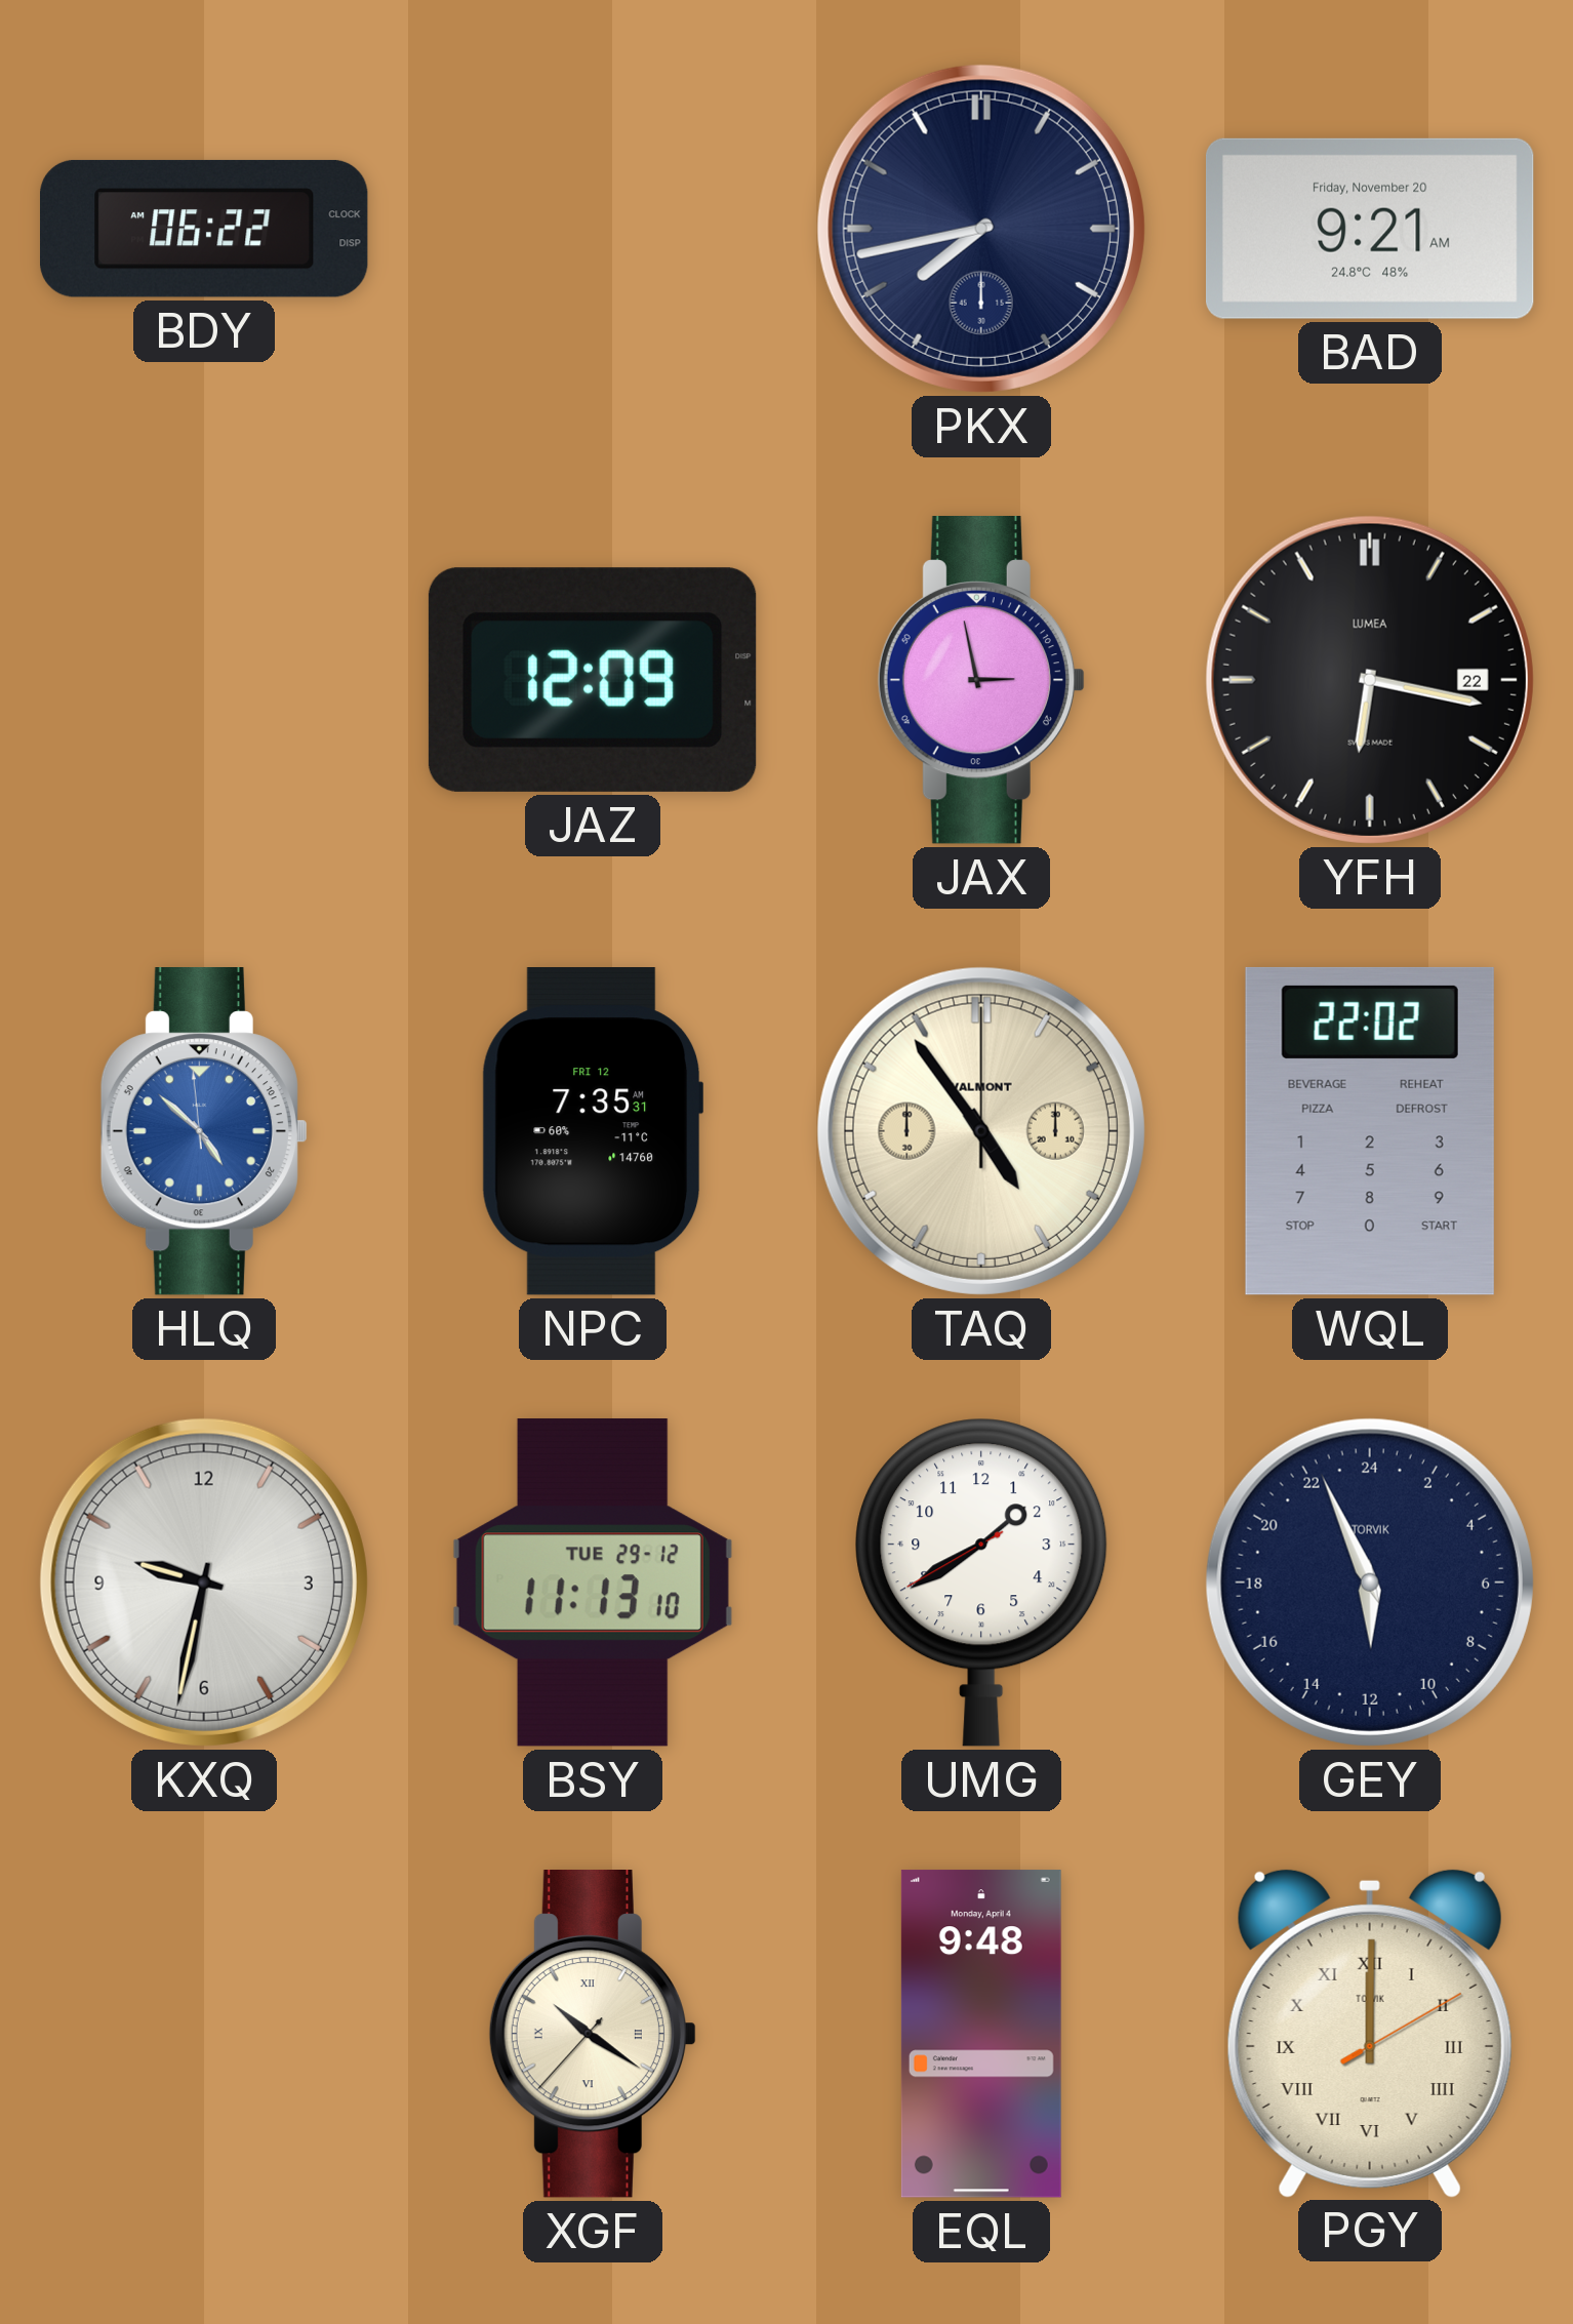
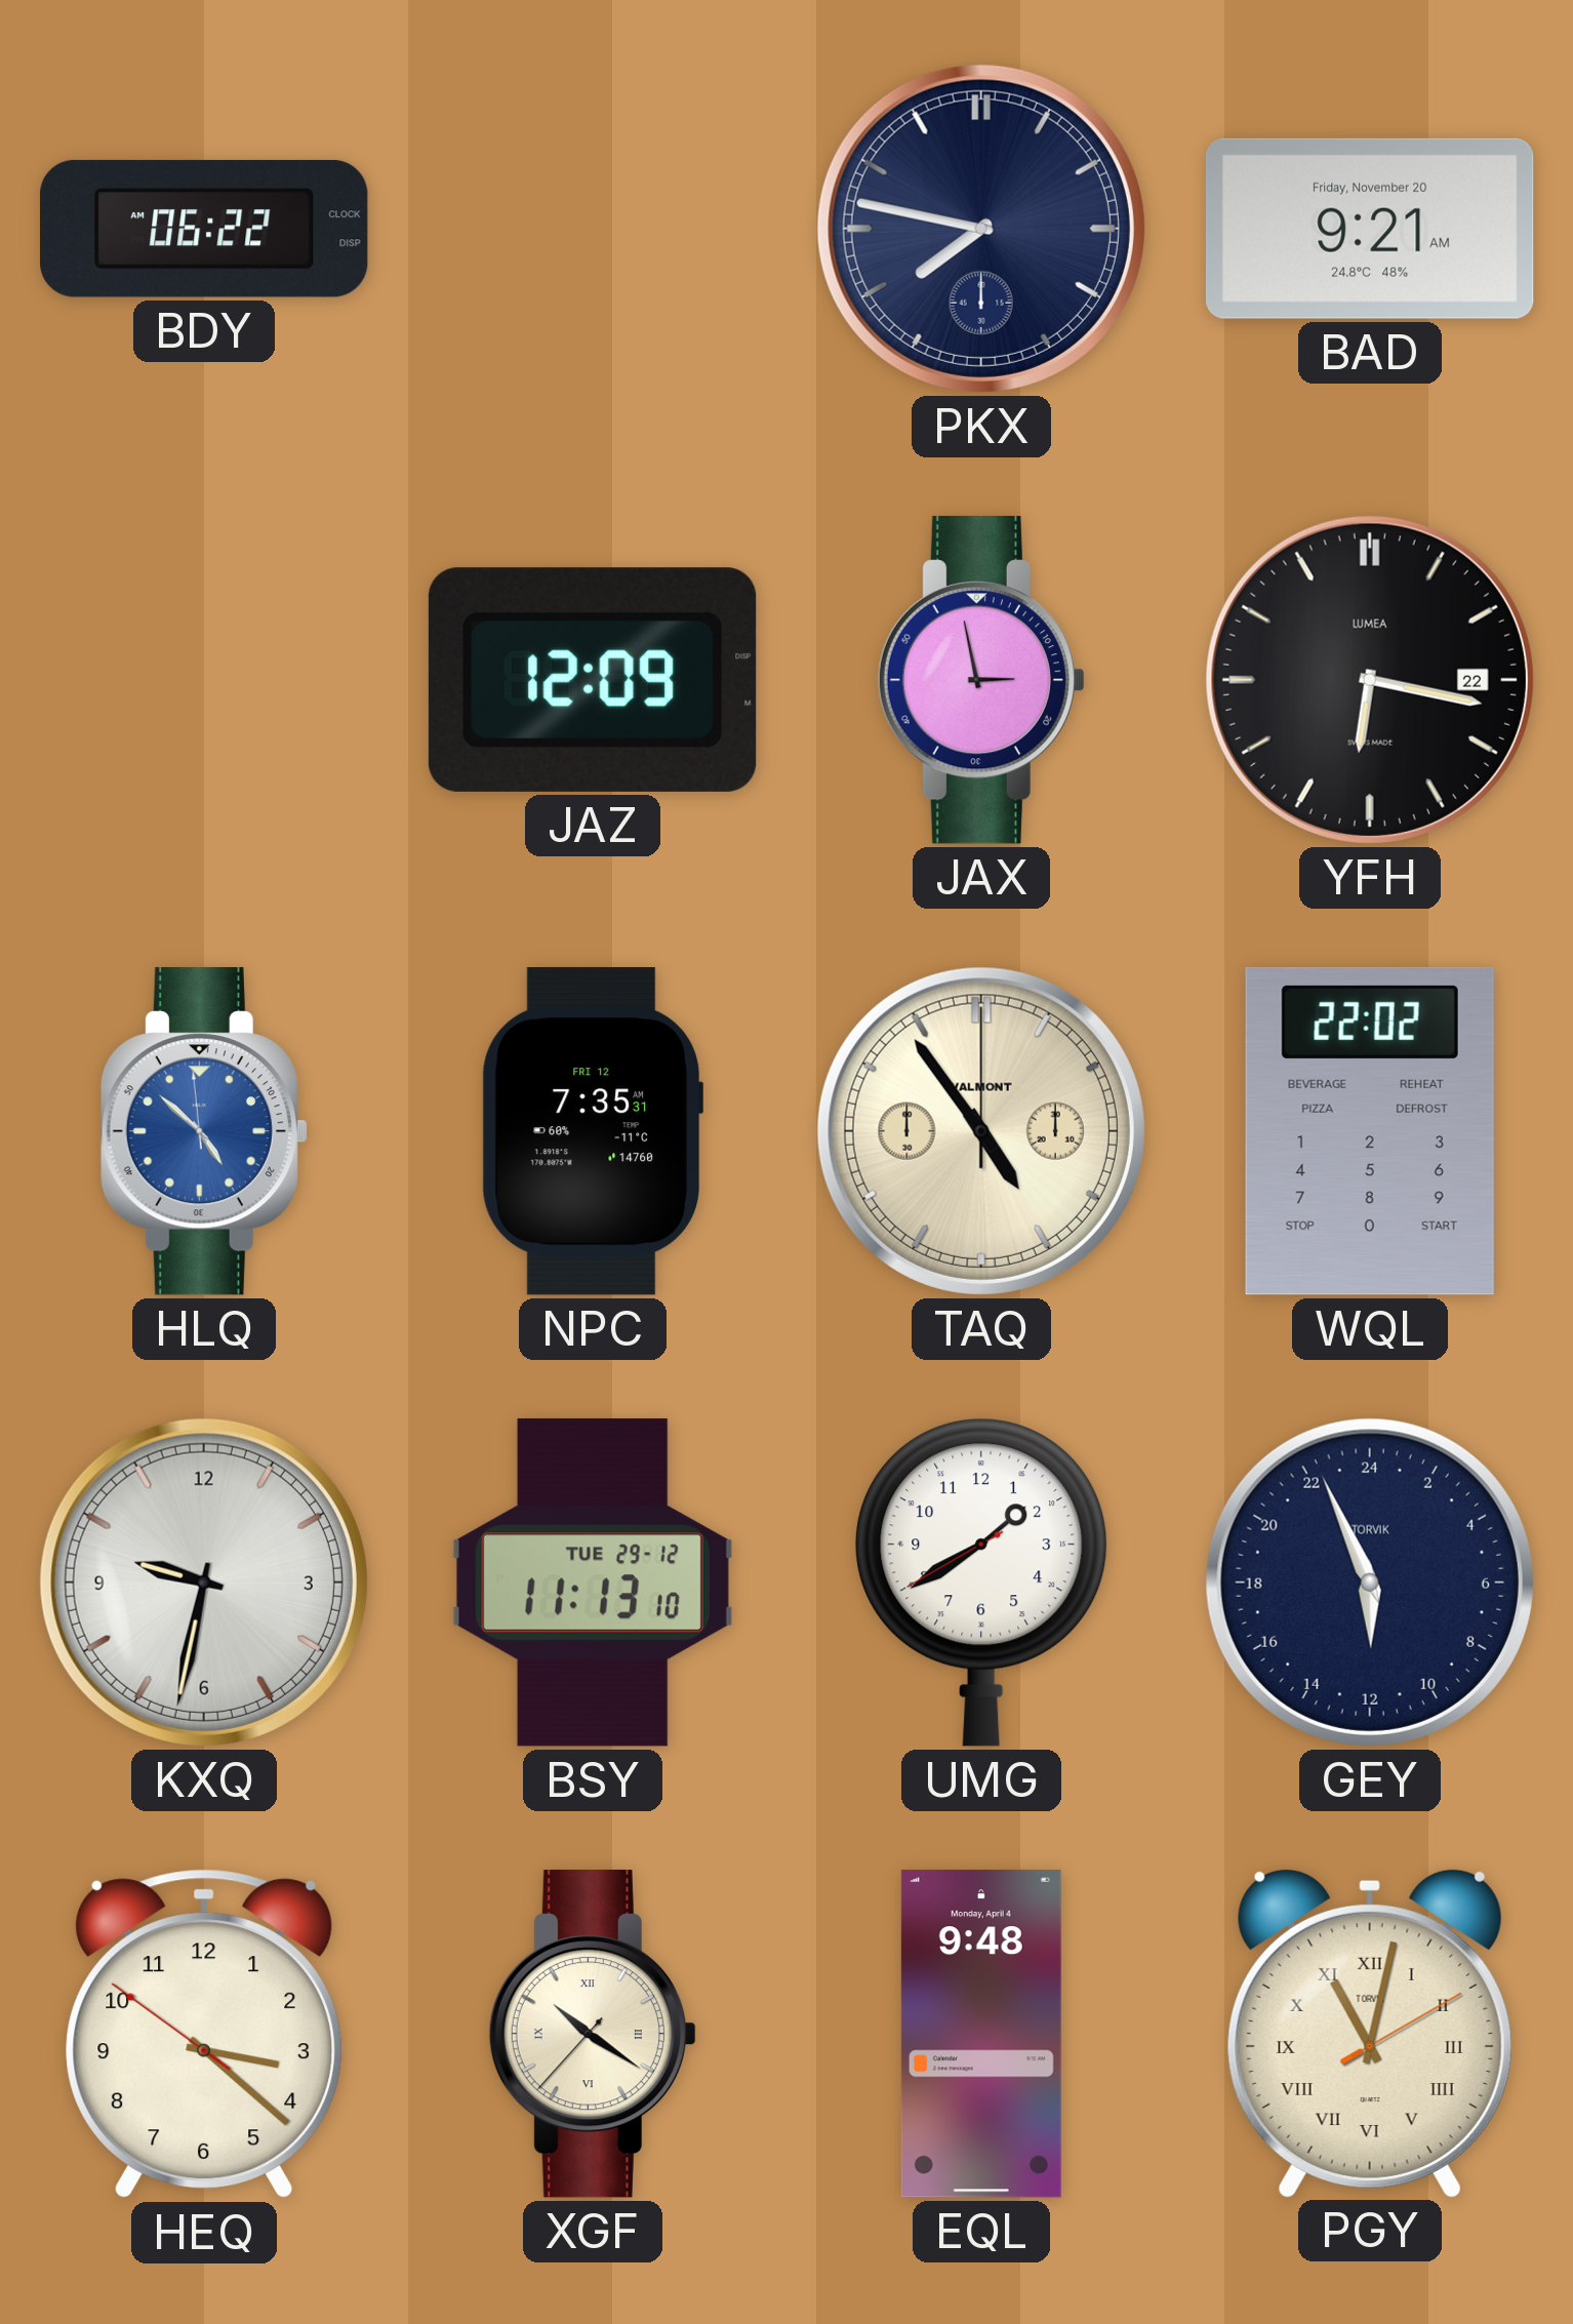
PKX: 7:43 -> 7:47 (981, 229)
HEQ: none -> 3:21 (204, 2034)
PGY: 12:00 -> 11:02 (1370, 2033)
